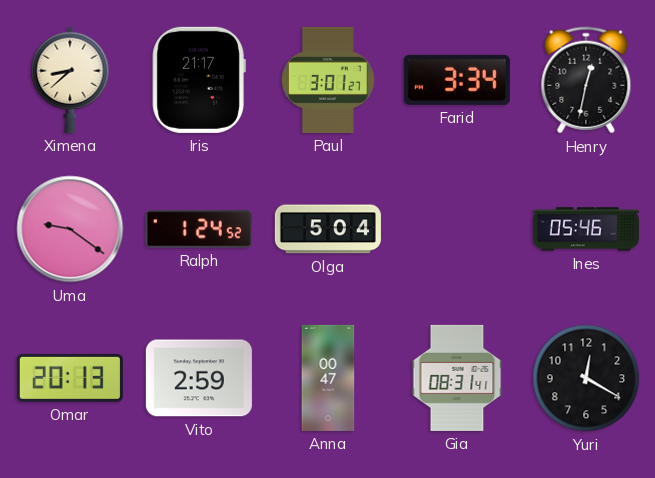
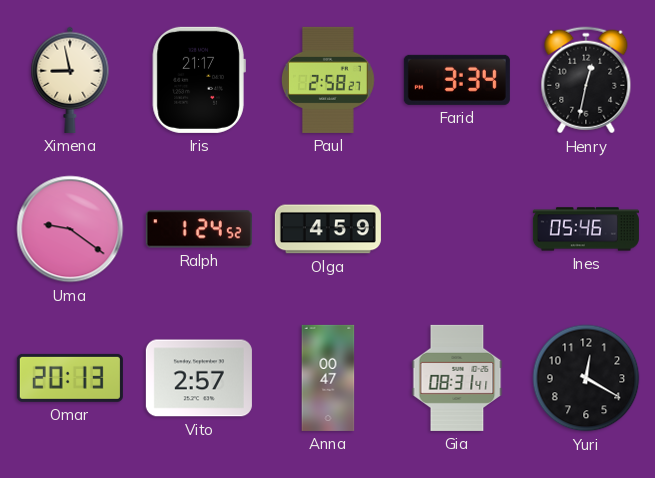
Ximena: 8:38 -> 8:58 (70, 80)
Paul: 3:01 -> 2:58 (329, 80)
Olga: 5:04 -> 4:59 (328, 229)
Vito: 2:59 -> 2:57 (199, 378)
